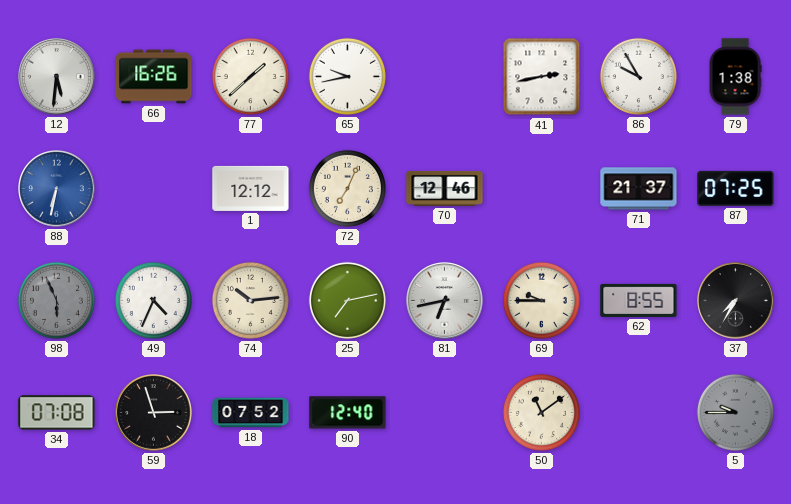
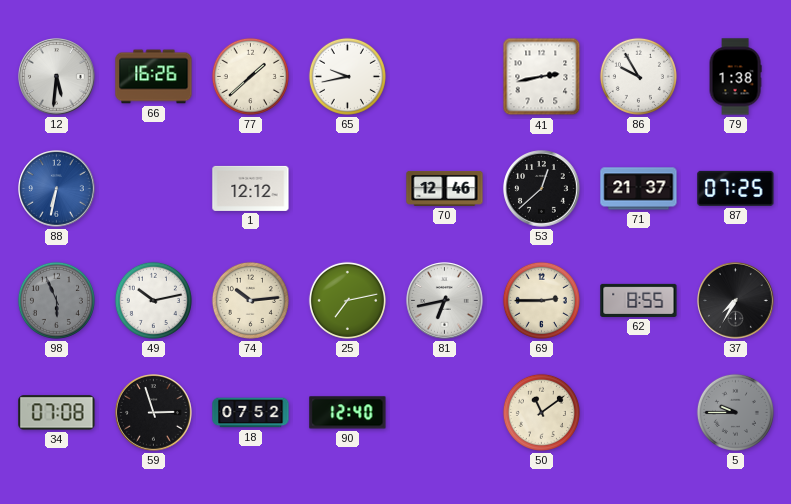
72: 7:04 -> none (347, 188)
53: none -> 12:38 (542, 189)
49: 4:34 -> 10:13 (153, 300)
69: 9:45 -> 2:45 (541, 300)
